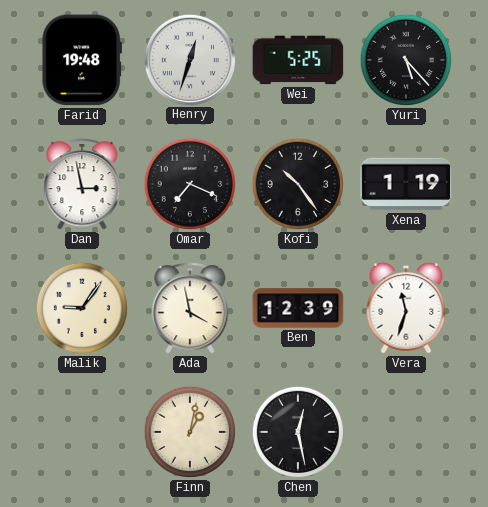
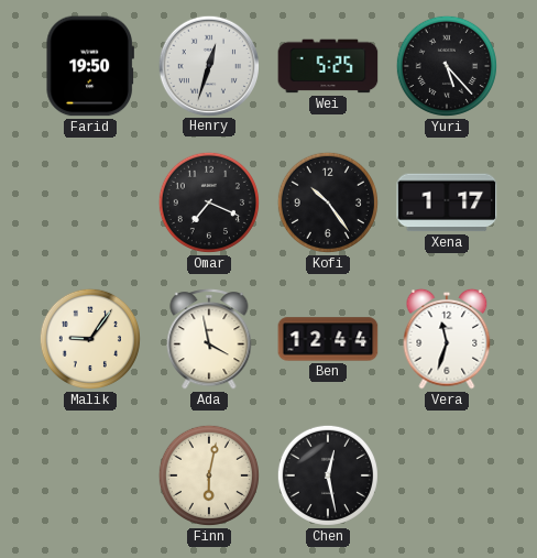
Farid: 19:48 -> 19:50 (90, 66)
Dan: 2:58 -> none (82, 184)
Xena: 1:19 -> 1:17 (447, 203)
Ben: 12:39 -> 12:44 (328, 339)
Finn: 1:02 -> 6:02 (209, 475)
